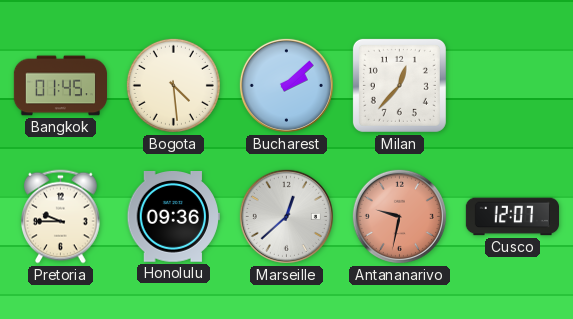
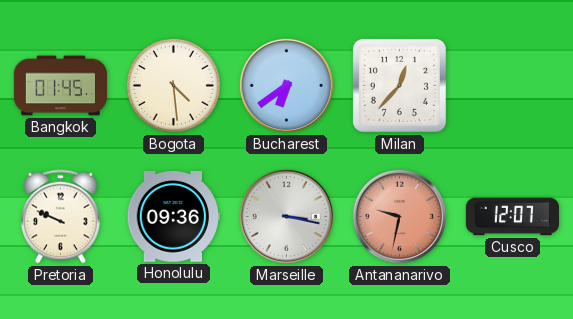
Bucharest: 2:08 -> 6:39 (286, 85)
Pretoria: 9:45 -> 9:49 (61, 217)
Marseille: 12:38 -> 3:17 (286, 216)
